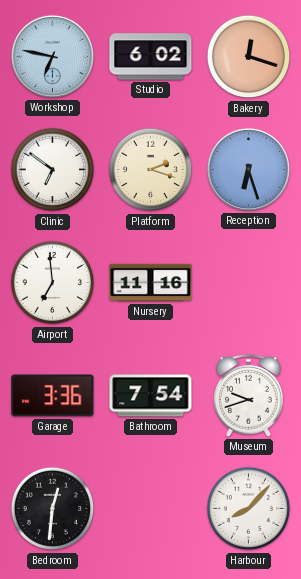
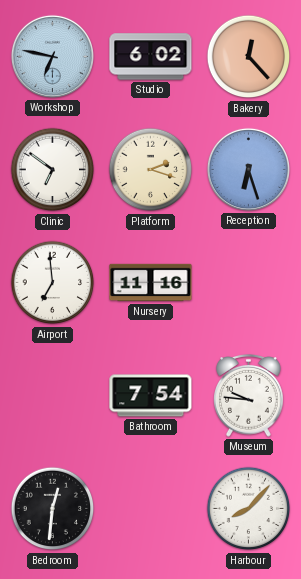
Bakery: 12:18 -> 12:23 (249, 57)
Garage: 3:36 -> none (53, 396)
Museum: 9:42 -> 9:46 (249, 396)
